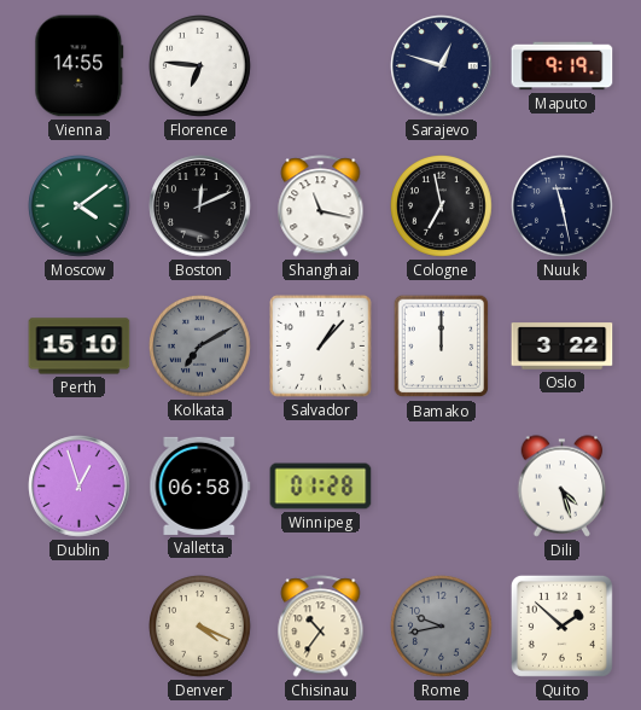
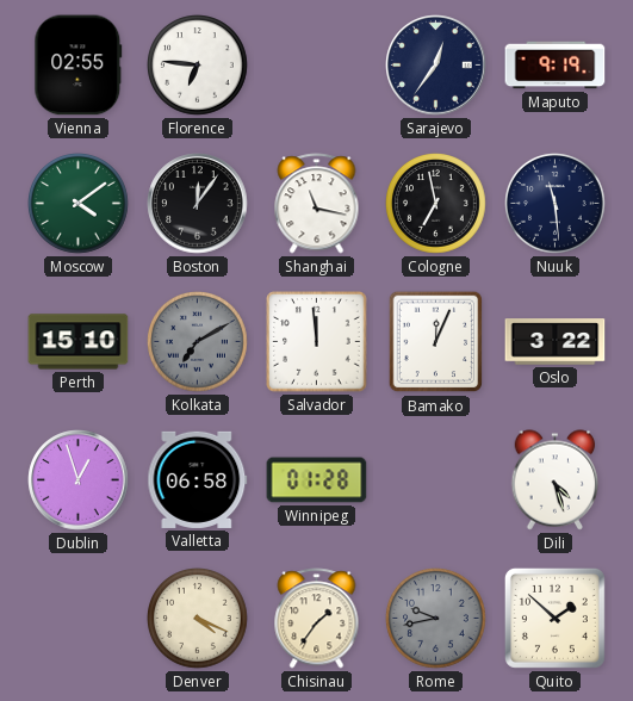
Vienna: 14:55 -> 02:55 (79, 66)
Sarajevo: 12:48 -> 12:36 (436, 66)
Boston: 12:11 -> 12:06 (198, 204)
Nuuk: 11:28 -> 11:29 (556, 204)
Salvador: 1:07 -> 11:59 (317, 342)
Bamako: 12:00 -> 12:04 (436, 342)
Chisinau: 10:36 -> 1:36 (317, 619)
